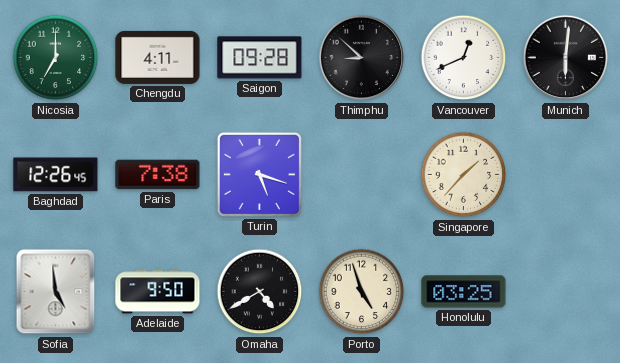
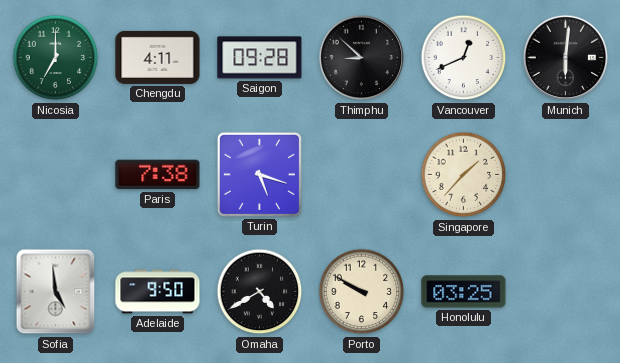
Baghdad: 12:26 -> none (56, 175)
Porto: 4:57 -> 9:50 (362, 292)
